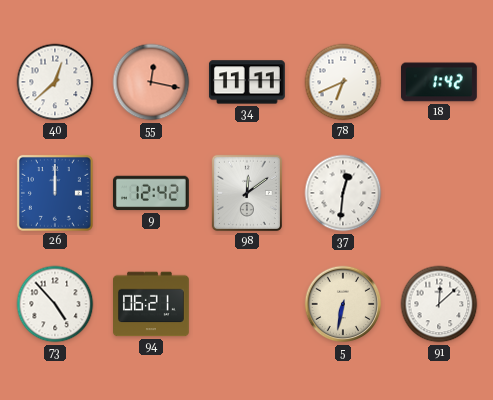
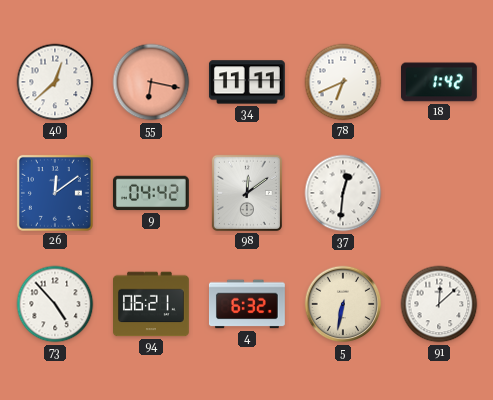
55: 12:17 -> 6:17 (151, 82)
26: 12:00 -> 12:09 (55, 193)
9: 12:42 -> 04:42 (151, 193)
4: none -> 6:32 (247, 304)
